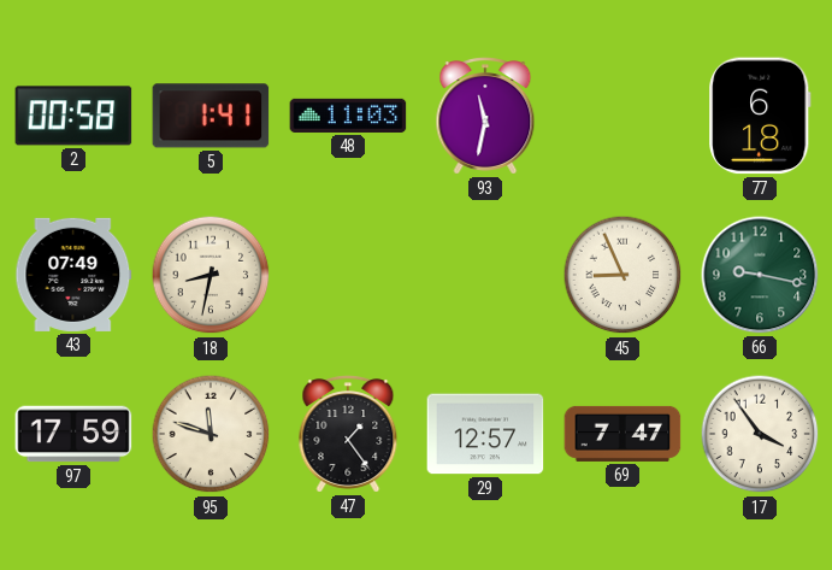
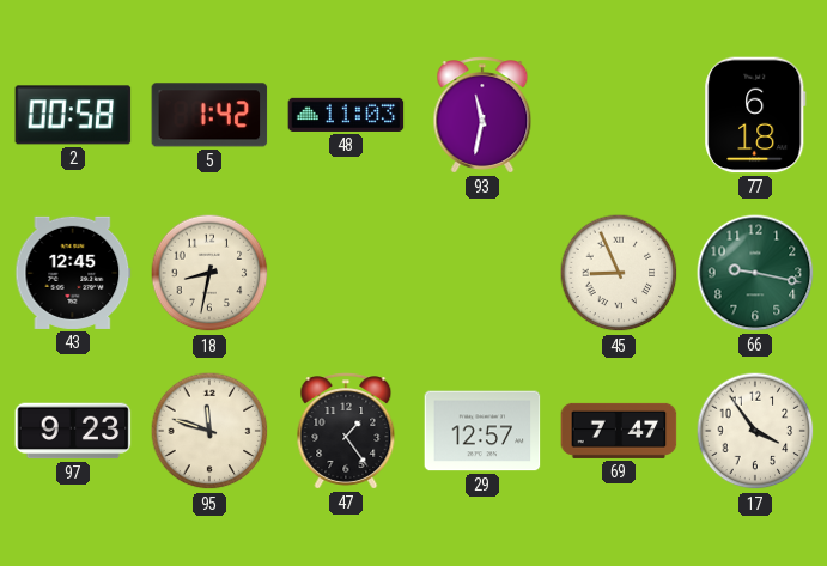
5: 1:41 -> 1:42 (209, 115)
43: 07:49 -> 12:45 (73, 273)
97: 17:59 -> 9:23 (73, 431)
